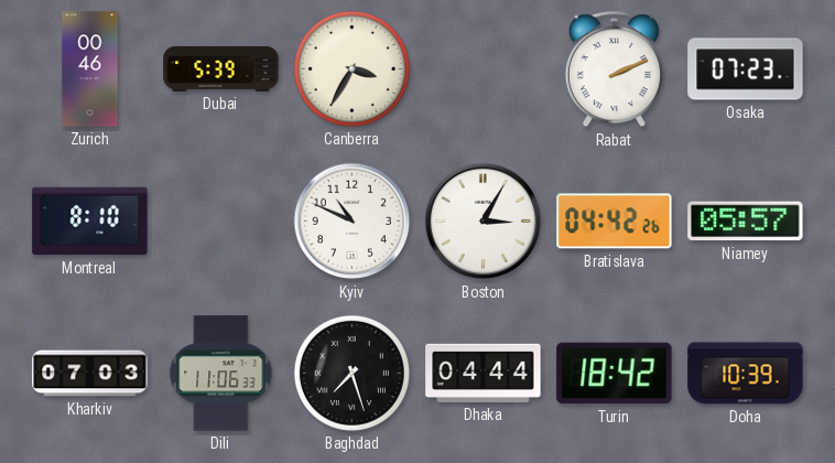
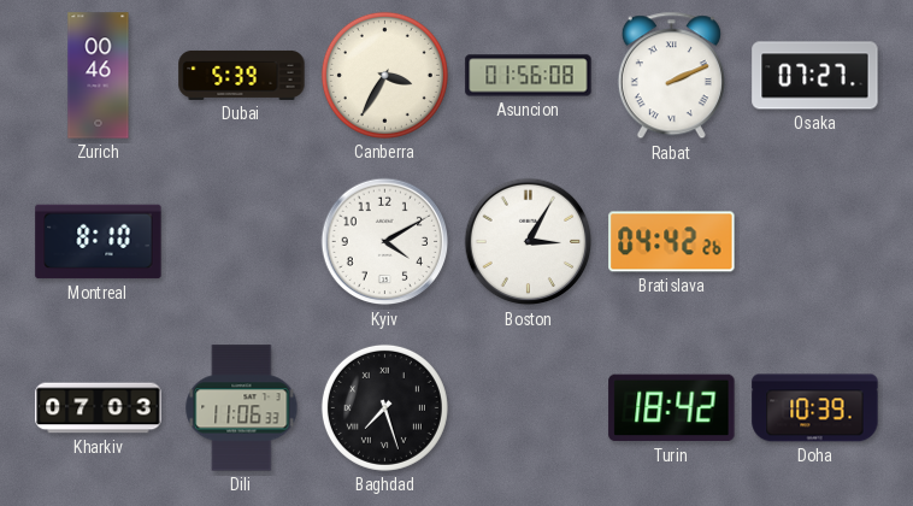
Asuncion: none -> 01:56 (529, 76)
Osaka: 07:23 -> 07:27 (815, 76)
Kyiv: 10:49 -> 4:10 (385, 242)
Niamey: 05:57 -> none (746, 222)
Dhaka: 04:44 -> none (484, 373)
